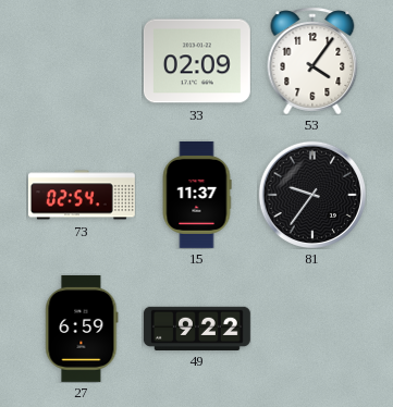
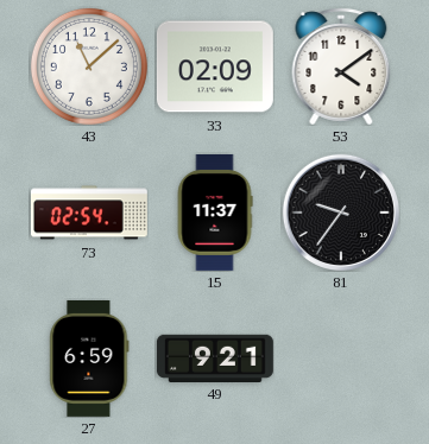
43: none -> 11:08 (89, 66)
53: 4:06 -> 4:09 (341, 66)
49: 9:22 -> 9:21 (215, 357)
